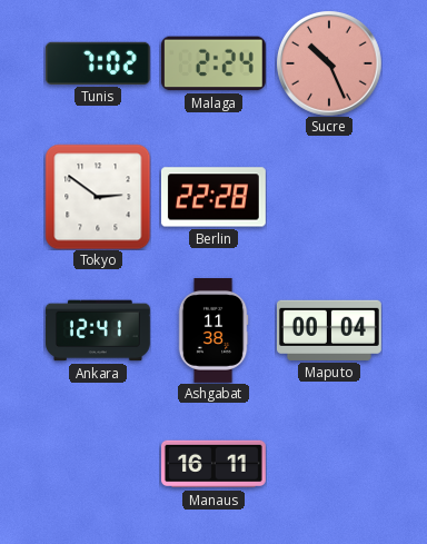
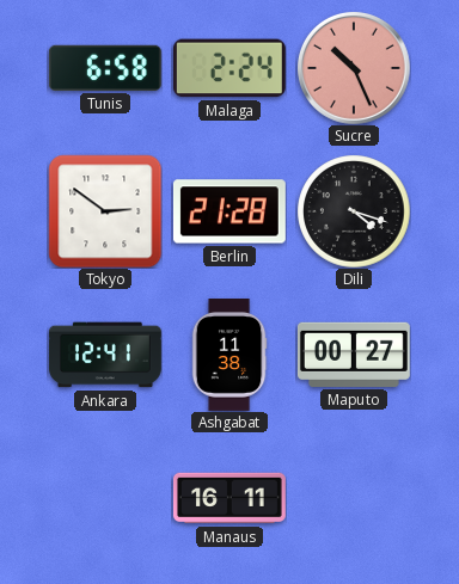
Tunis: 7:02 -> 6:58 (105, 68)
Berlin: 22:28 -> 21:28 (229, 211)
Dili: none -> 4:18 (354, 211)
Maputo: 00:04 -> 00:27 (354, 355)
